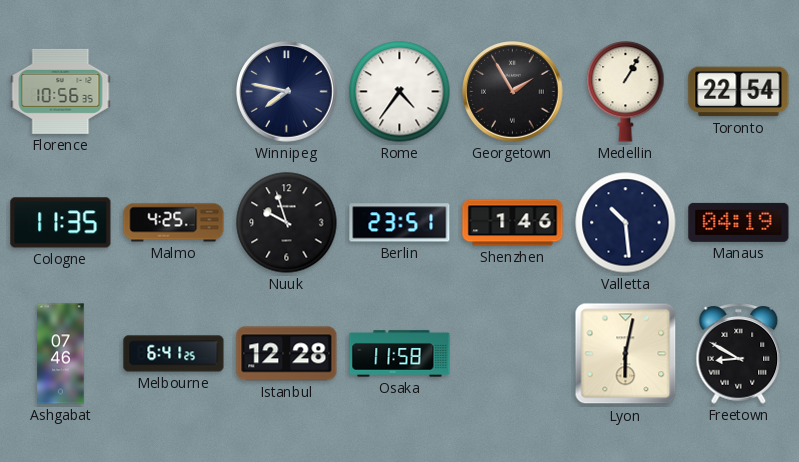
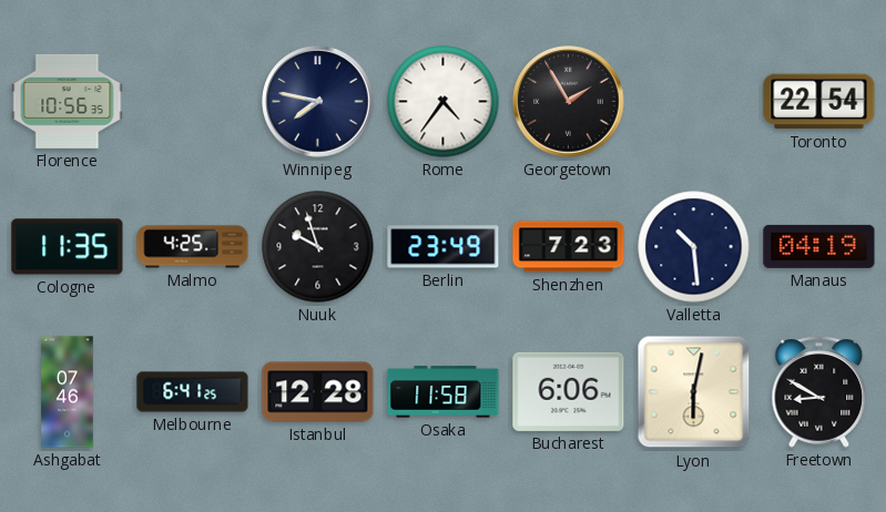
Medellin: 1:05 -> none (626, 92)
Berlin: 23:51 -> 23:49 (444, 247)
Shenzhen: 1:46 -> 7:23 (569, 247)
Bucharest: none -> 6:06 (569, 391)
